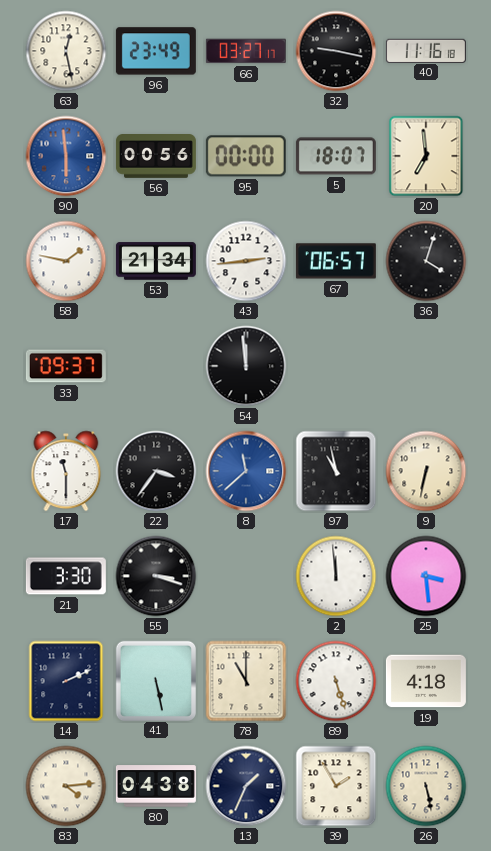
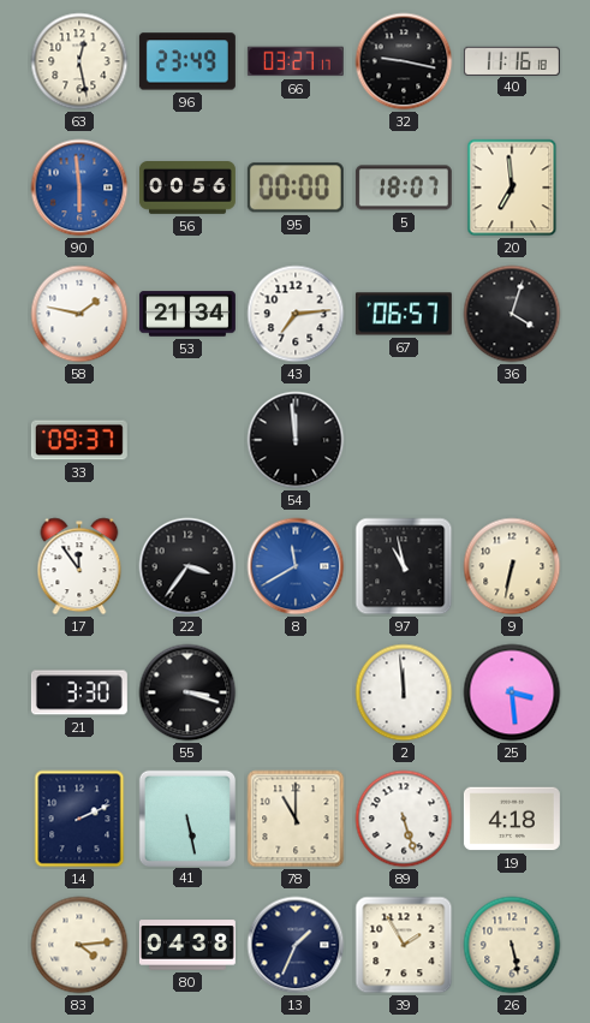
43: 2:44 -> 7:14 (296, 314)
17: 11:30 -> 11:54 (79, 566)
8: 11:38 -> 11:40 (296, 566)
